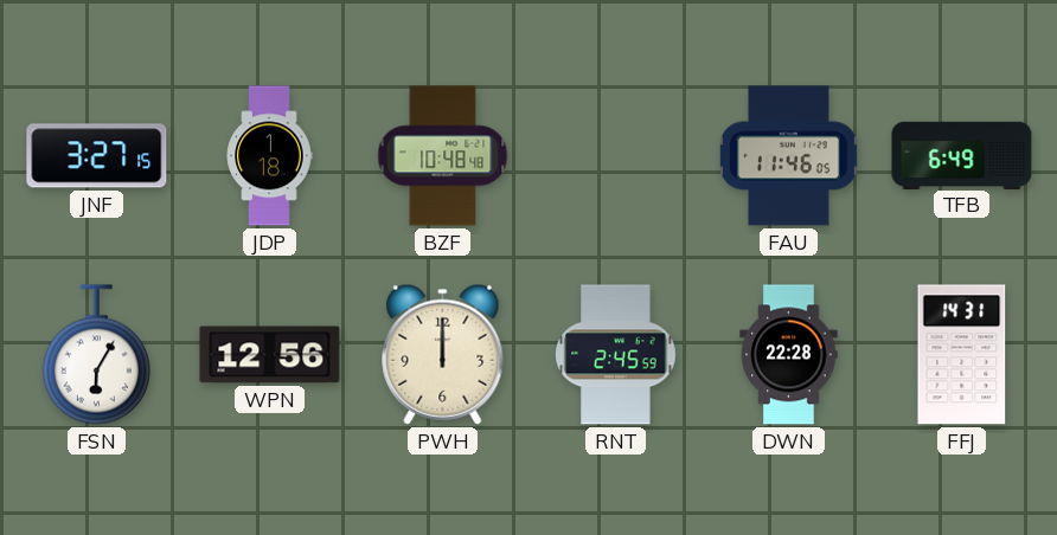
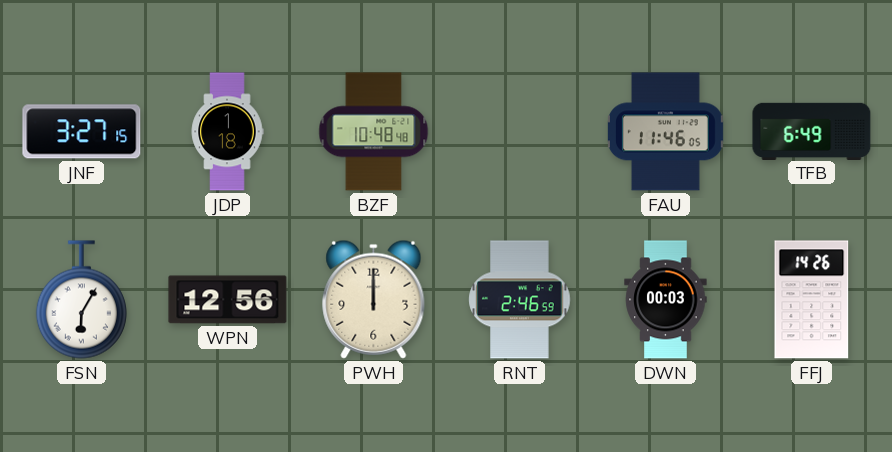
RNT: 2:45 -> 2:46 (520, 300)
DWN: 22:28 -> 00:03 (666, 300)
FFJ: 14:31 -> 14:26 (812, 300)
